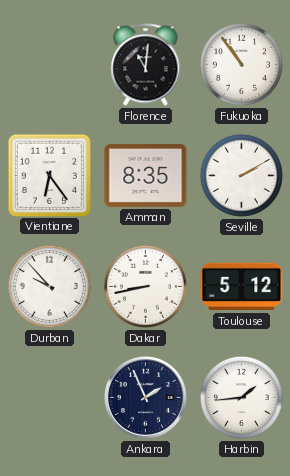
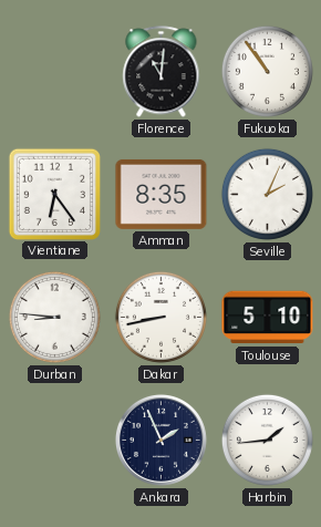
Seville: 2:10 -> 2:04 (267, 194)
Durban: 9:53 -> 8:46 (54, 317)
Toulouse: 5:12 -> 5:10 (268, 318)
